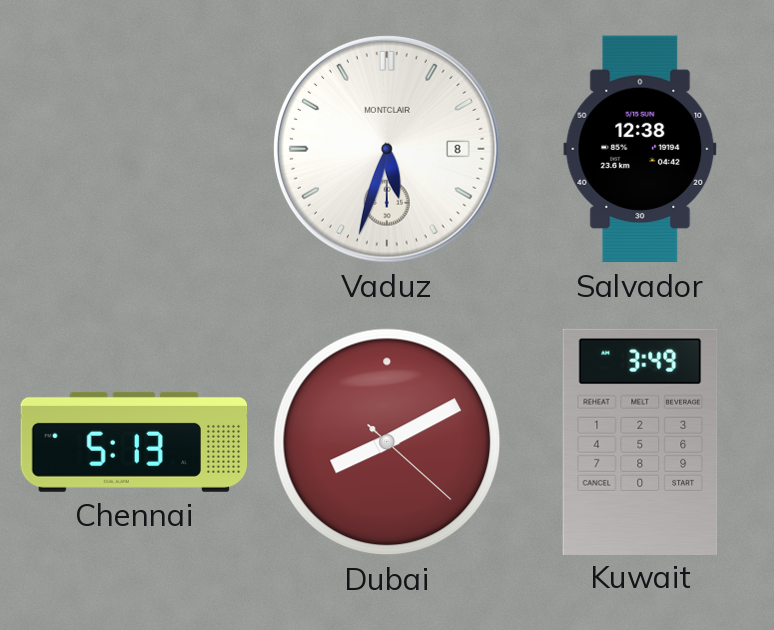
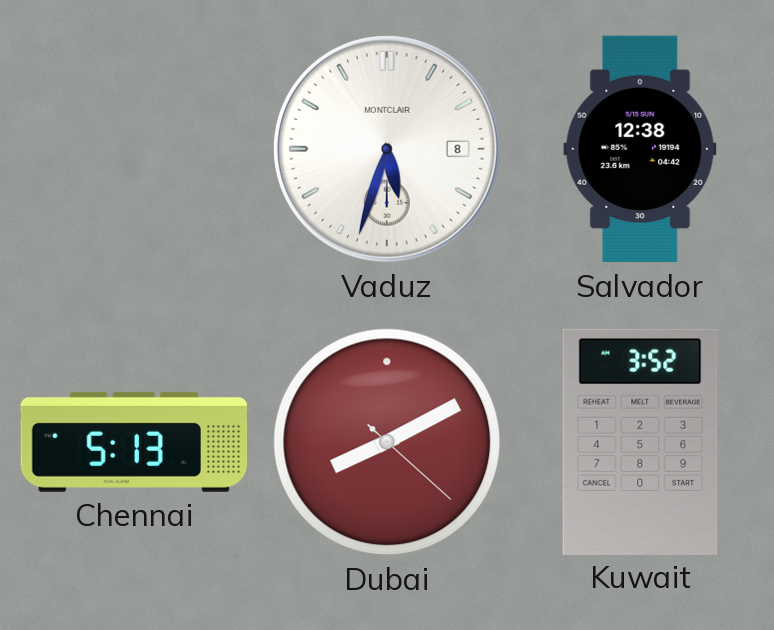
Kuwait: 3:49 -> 3:52 (640, 441)
